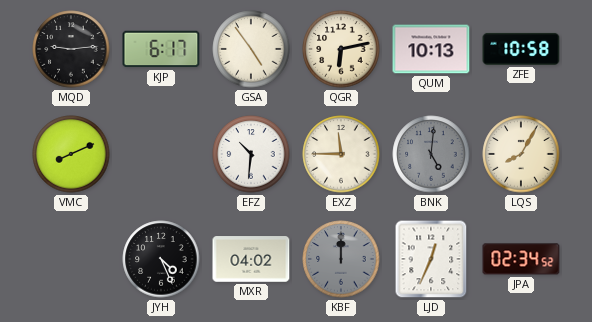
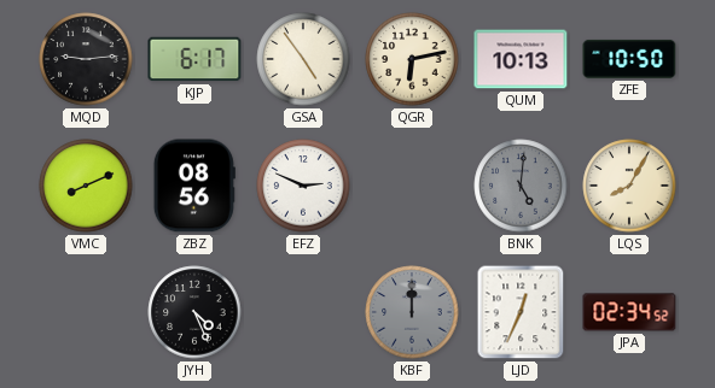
ZFE: 10:58 -> 10:50 (629, 59)
ZBZ: none -> 08:56 (194, 186)
EFZ: 10:31 -> 2:49 (303, 186)
EXZ: 11:45 -> none (341, 154)
MXR: 04:02 -> none (251, 259)
